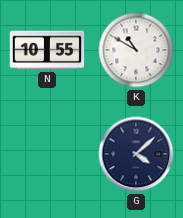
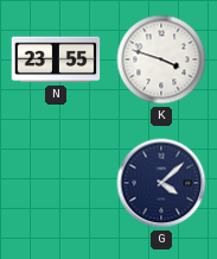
N: 10:55 -> 23:55 (56, 59)
K: 10:50 -> 3:48 (161, 59)
